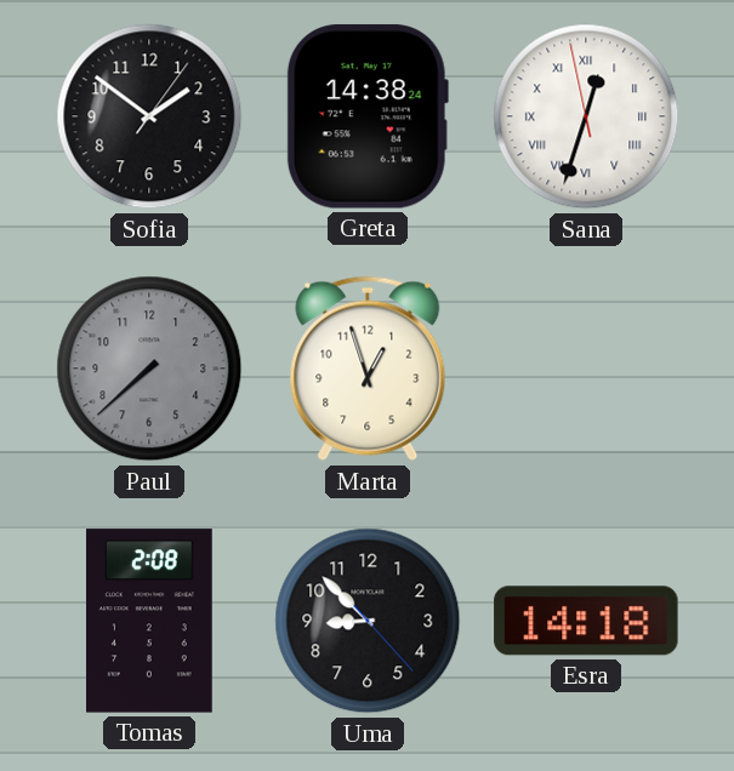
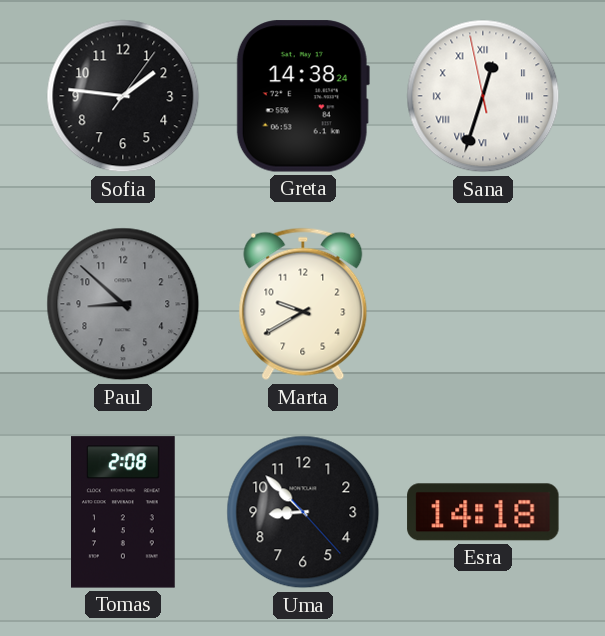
Sofia: 1:51 -> 1:46 (123, 96)
Paul: 7:38 -> 8:52 (123, 304)
Marta: 12:57 -> 9:40 (303, 304)
